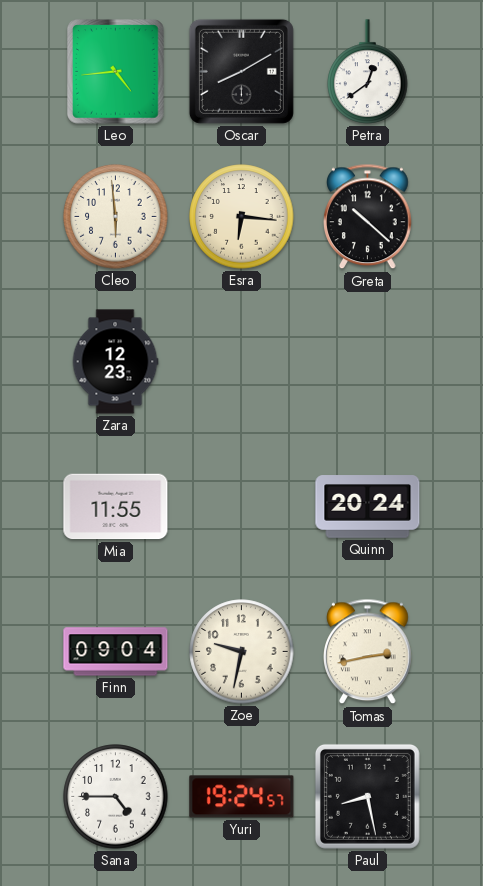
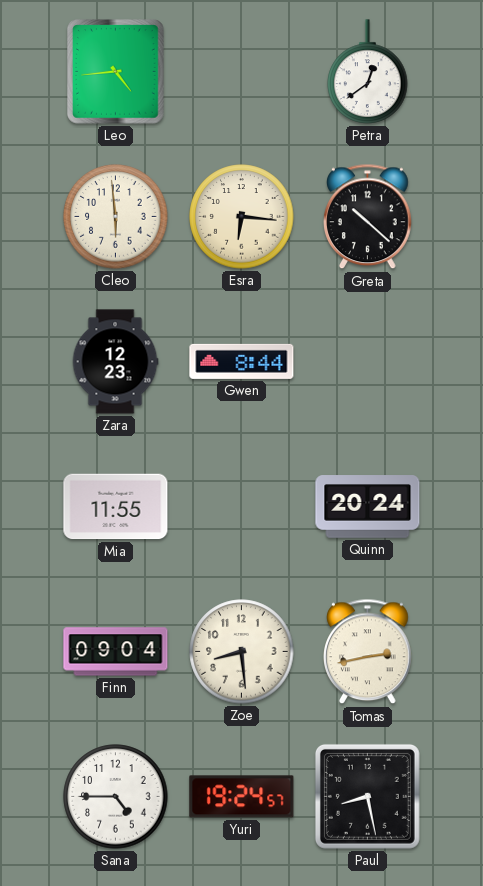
Oscar: 8:10 -> none (241, 71)
Gwen: none -> 8:44 (242, 361)
Zoe: 9:32 -> 8:29 (242, 652)
